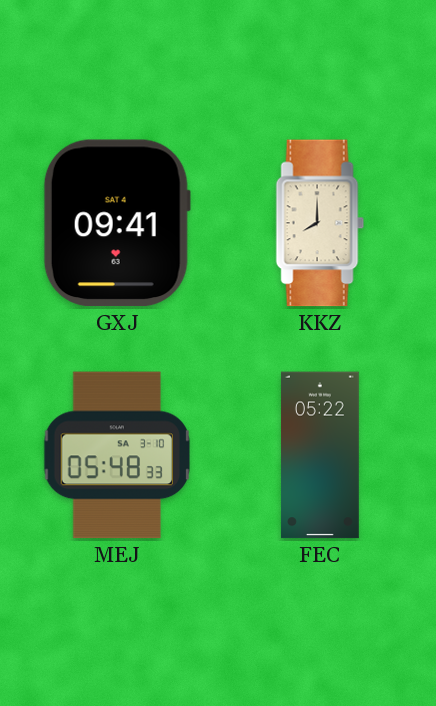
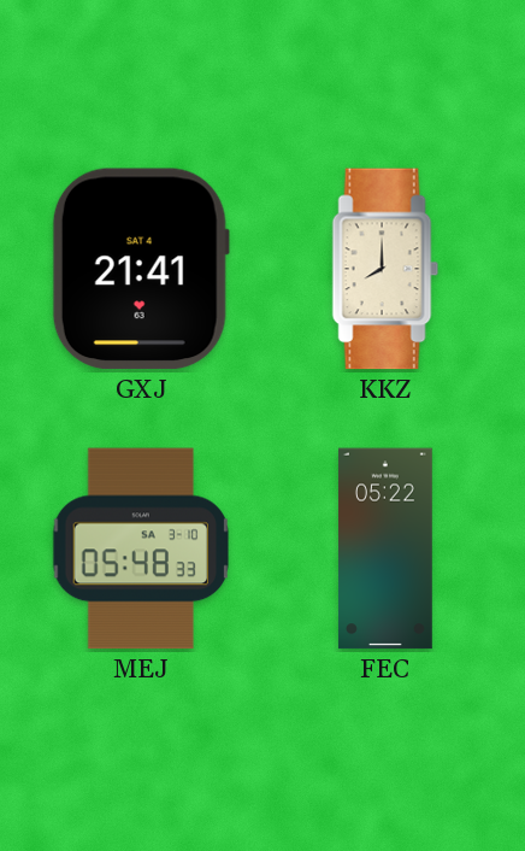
GXJ: 09:41 -> 21:41 (141, 269)
